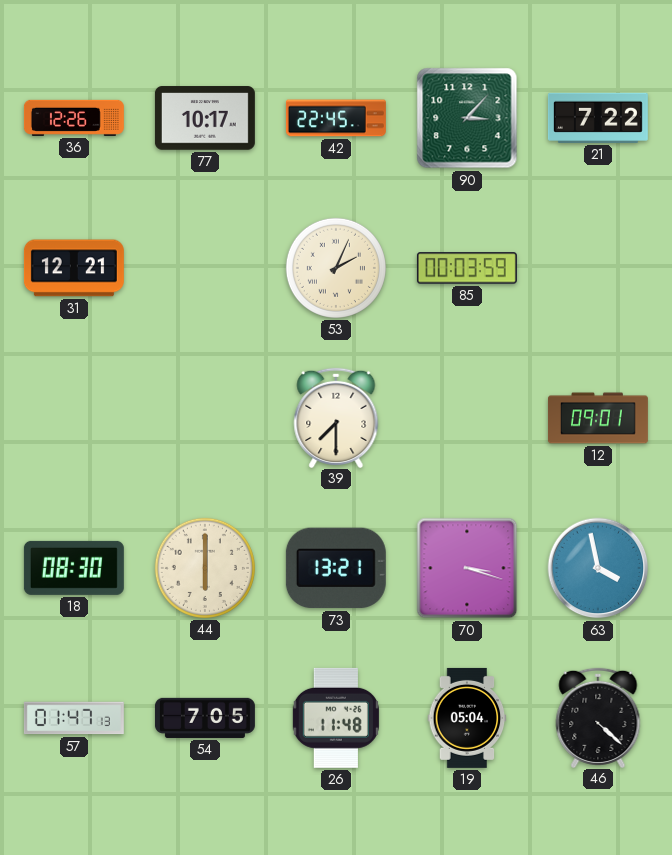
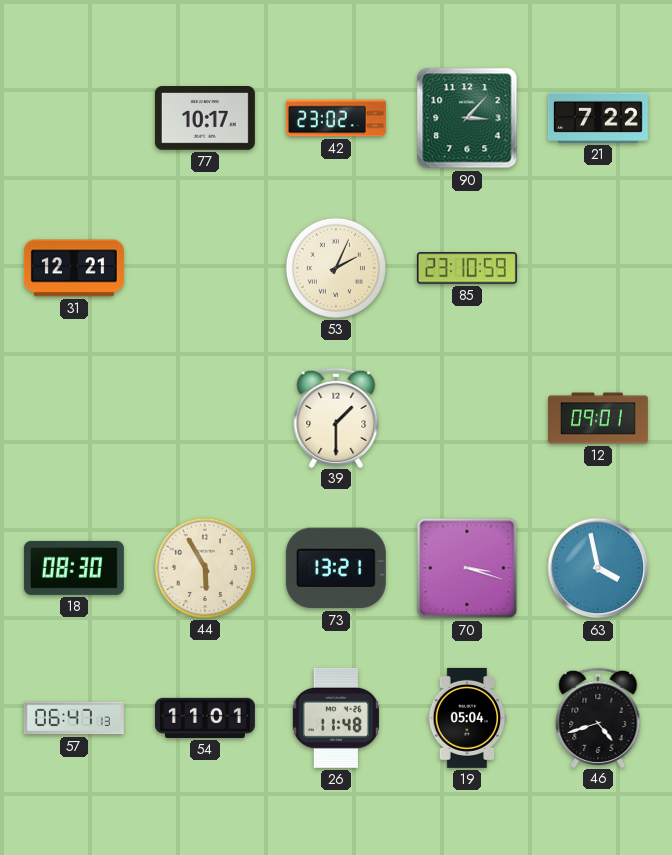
36: 12:26 -> none (74, 118)
42: 22:45 -> 23:02 (336, 118)
85: 00:03 -> 23:10 (467, 268)
39: 7:30 -> 1:30 (336, 417)
44: 6:00 -> 5:55 (205, 568)
57: 01:47 -> 06:47 (74, 718)
54: 7:05 -> 11:01 (205, 718)
46: 4:22 -> 4:42 (598, 717)
